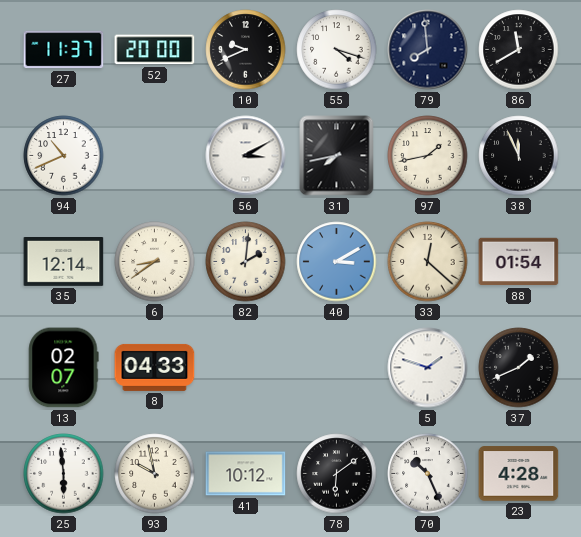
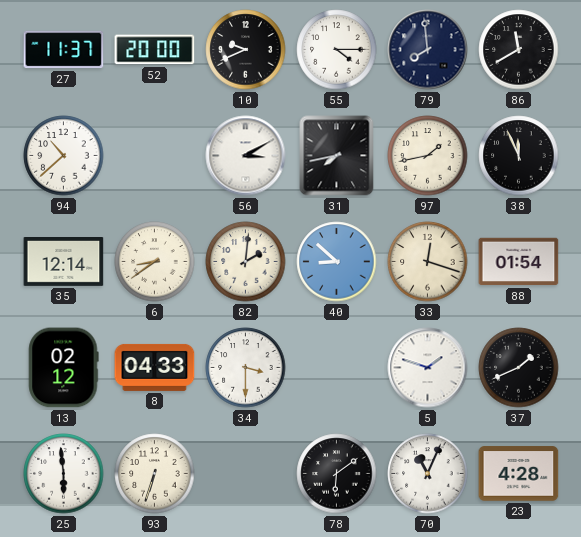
55: 4:18 -> 4:15 (337, 50)
94: 10:41 -> 10:38 (64, 156)
40: 3:10 -> 8:52 (337, 262)
33: 12:22 -> 12:18 (428, 262)
13: 02:07 -> 02:12 (64, 368)
34: none -> 3:30 (246, 368)
93: 9:58 -> 6:33 (155, 474)
41: 10:12 -> none (246, 474)
70: 10:26 -> 11:04 (428, 474)
